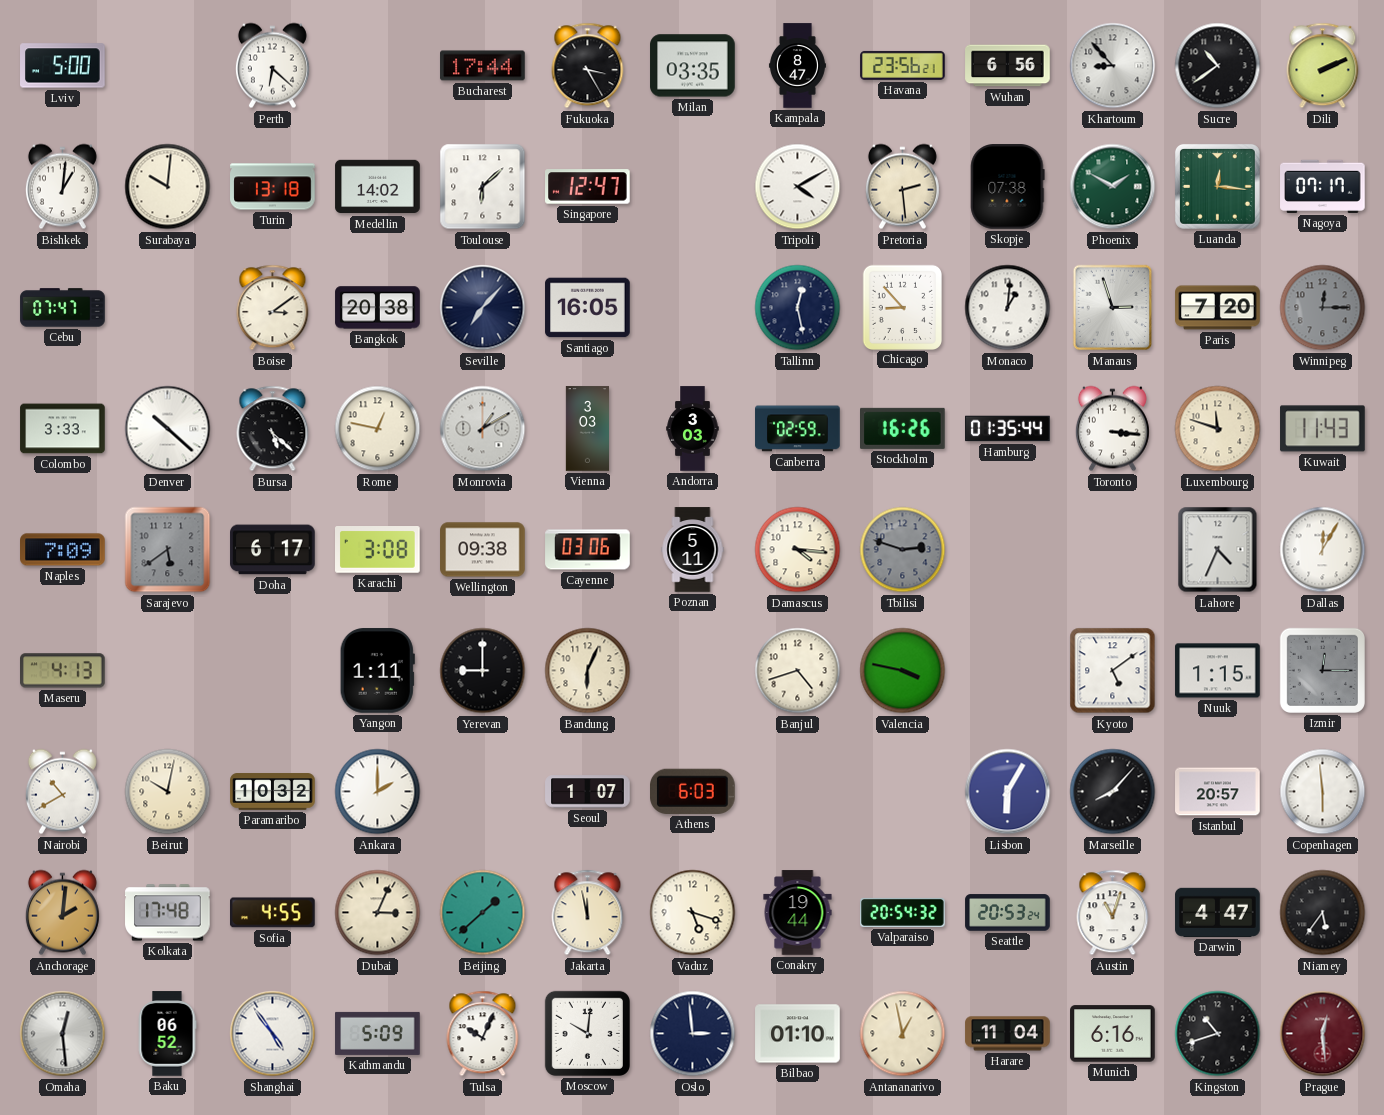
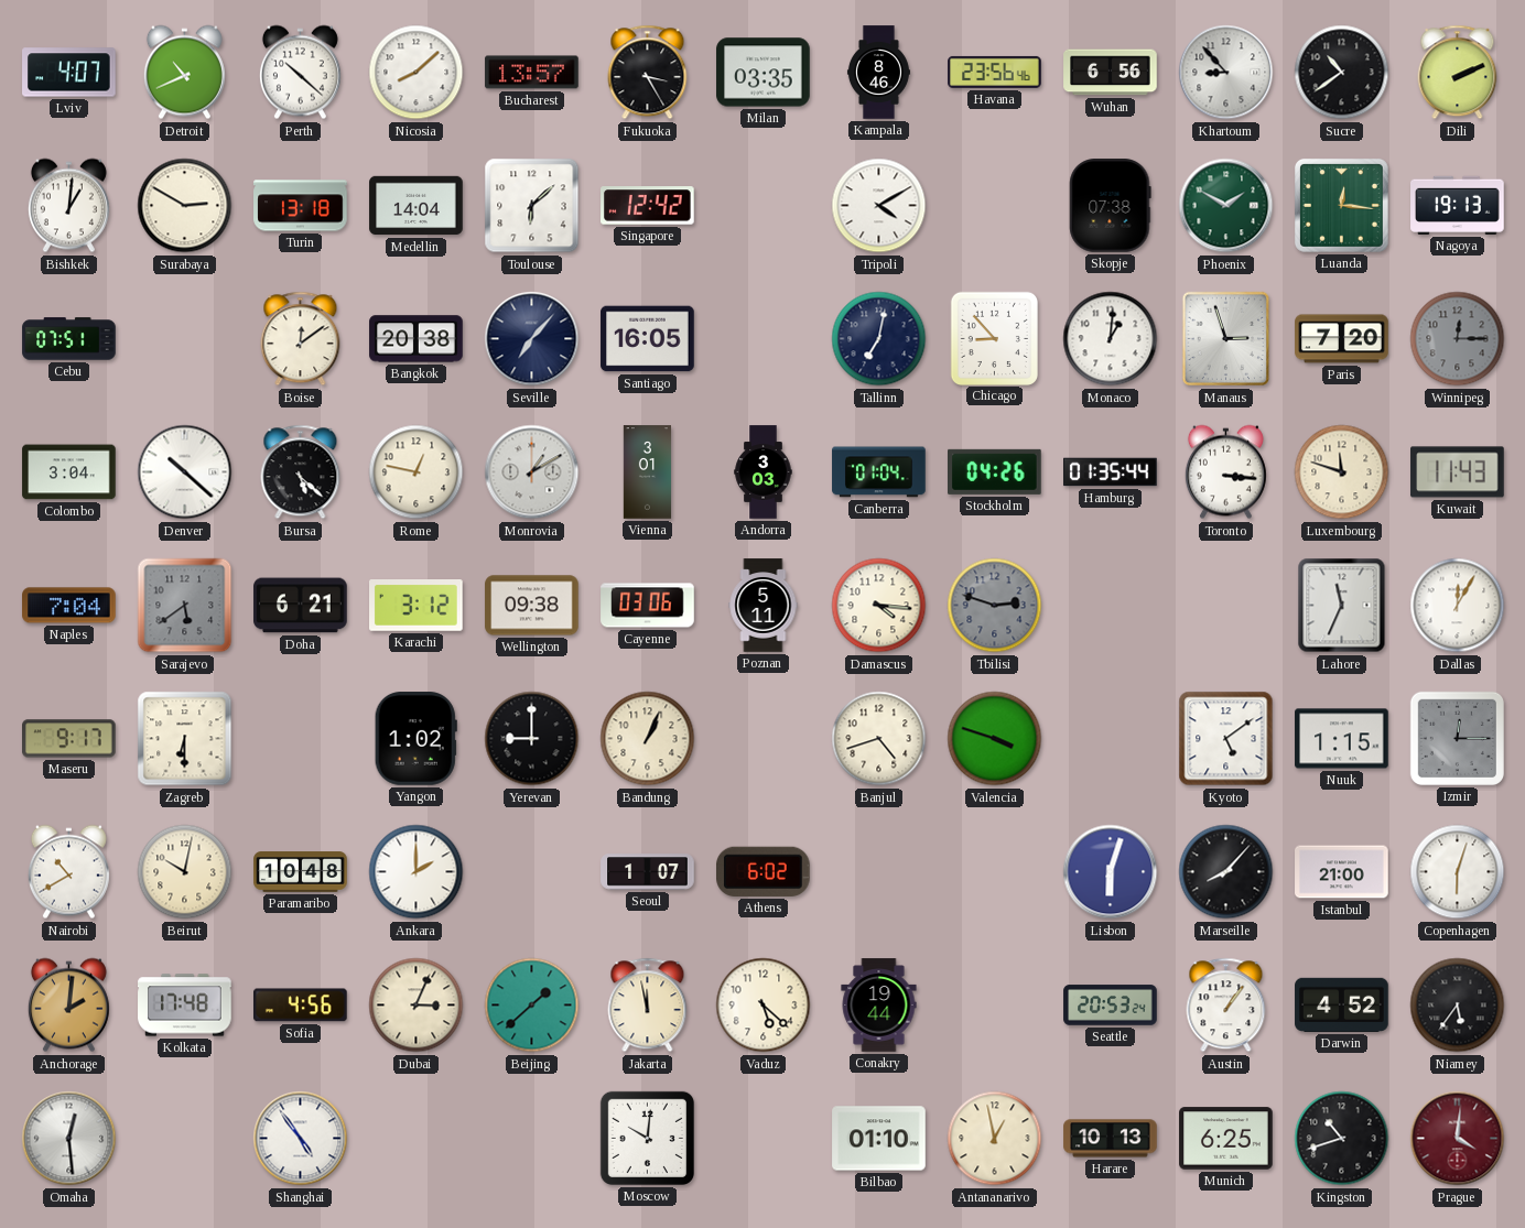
Lviv: 5:00 -> 4:07 (69, 73)
Detroit: none -> 10:41 (184, 73)
Perth: 6:22 -> 10:22 (300, 73)
Nicosia: none -> 8:08 (417, 73)
Bucharest: 17:44 -> 13:57 (532, 73)
Kampala: 8:47 -> 8:46 (878, 73)
Havana: 23:56:21 -> 23:56:46 (995, 72)
Surabaya: 10:01 -> 2:50 (185, 206)
Medellin: 14:02 -> 14:04 (417, 206)
Singapore: 12:47 -> 12:42 (648, 206)
Pretoria: 2:29 -> none (902, 187)
Nagoya: 07:17 -> 19:13 (1458, 205)
Cebu: 07:47 -> 07:51 (69, 339)
Boise: 3:09 -> 12:09 (301, 339)
Tallinn: 12:28 -> 7:02 (879, 339)
Colombo: 3:33 -> 3:04 (69, 472)
Vienna: 3:03 -> 3:01 (647, 472)
Canberra: 02:59 -> 01:04 (879, 472)
Stockholm: 16:26 -> 04:26 (995, 471)
Naples: 7:09 -> 7:04 (69, 606)
Doha: 6:17 -> 6:21 (301, 606)
Karachi: 3:08 -> 3:12 (417, 606)
Lahore: 4:34 -> 11:34 (1342, 606)
Maseru: 4:13 -> 9:17 (69, 739)
Zagreb: none -> 6:30 (185, 739)
Yangon: 1:11 -> 1:02 (415, 739)
Bandung: 6:04 -> 1:04 (648, 739)
Valencia: 3:47 -> 3:48 (995, 739)
Paramaribo: 10:32 -> 10:48 (301, 872)
Athens: 6:03 -> 6:02 (764, 871)
Lisbon: 6:05 -> 6:03 (1111, 872)
Istanbul: 20:57 -> 21:00 (1342, 872)
Copenhagen: 5:59 -> 6:03 (1458, 872)
Sofia: 4:55 -> 4:56 (301, 1006)
Vaduz: 5:18 -> 5:22 (764, 1006)
Valparaiso: 20:54 -> none (903, 912)
Austin: 11:03 -> 1:06 (1226, 1006)
Darwin: 4:47 -> 4:52 (1342, 1004)
Baku: 06:52 -> none (167, 1034)
Kathmandu: 5:09 -> none (378, 1033)
Tulsa: 10:04 -> none (483, 1034)
Oslo: 2:59 -> none (693, 1034)
Harare: 11:04 -> 10:13 (1111, 1139)
Munich: 6:16 -> 6:25 (1226, 1139)
Prague: 12:29 -> 4:01 (1458, 1139)
